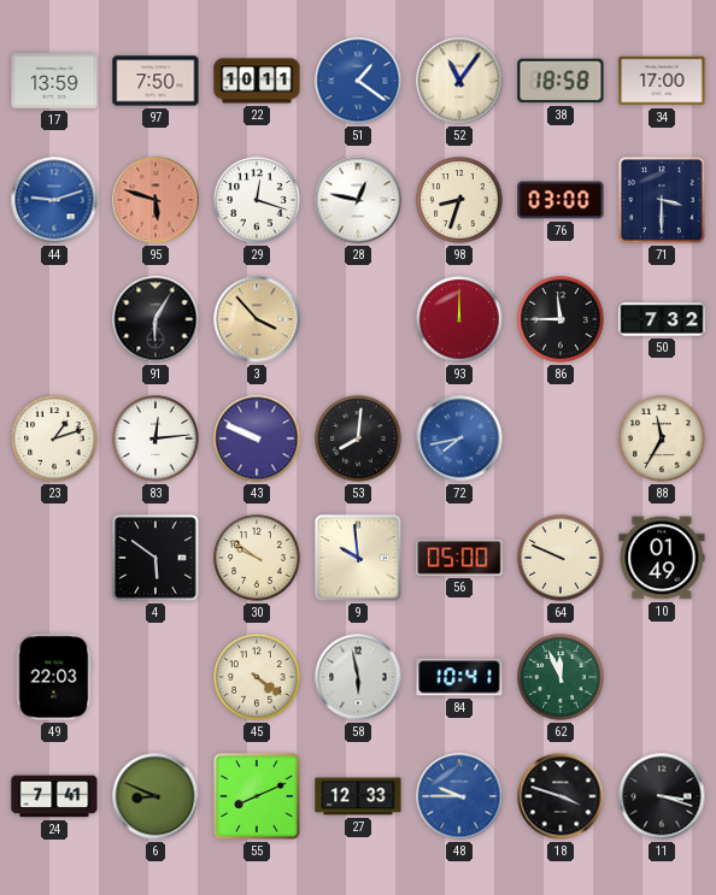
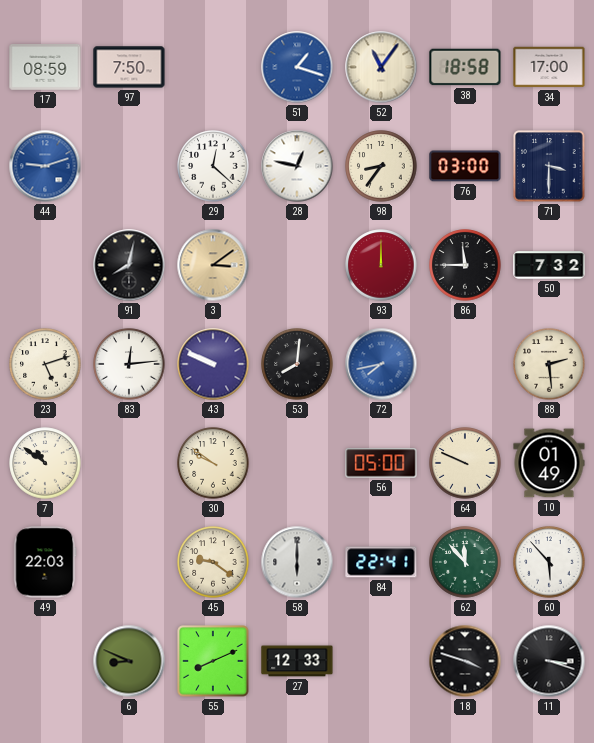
17: 13:59 -> 08:59 (45, 68)
22: 10:11 -> none (257, 81)
51: 1:21 -> 1:18 (297, 67)
95: 5:48 -> none (155, 200)
29: 12:18 -> 12:22 (213, 166)
98: 8:33 -> 8:36 (381, 166)
91: 6:05 -> 8:02 (129, 265)
3: 3:53 -> 3:09 (213, 265)
23: 1:12 -> 5:12 (45, 364)
88: 11:35 -> 2:29 (549, 364)
7: none -> 10:51 (45, 463)
4: 5:51 -> none (155, 558)
9: 9:59 -> none (358, 558)
45: 4:21 -> 9:21 (213, 562)
58: 5:58 -> 6:00 (297, 562)
84: 10:41 -> 22:41 (381, 562)
62: 11:56 -> 11:53 (465, 562)
60: none -> 5:53 (549, 562)
24: 7:41 -> none (54, 796)
48: 9:45 -> none (459, 796)
